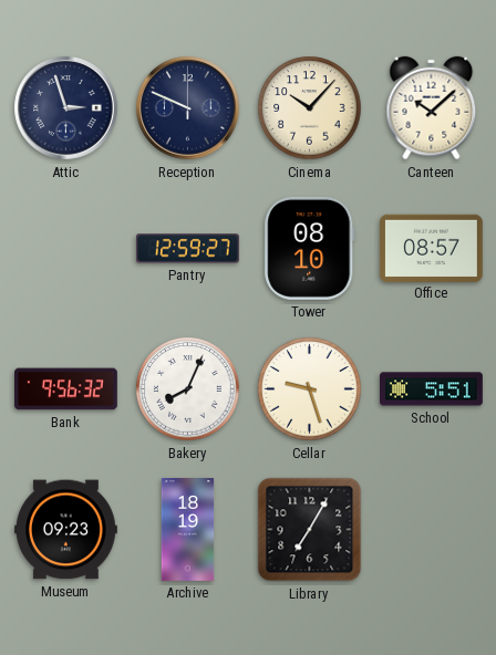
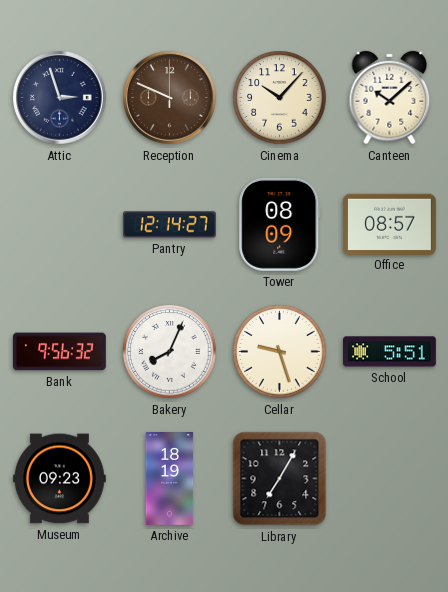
Reception dial: navy -> brown (170, 98)
Pantry: 12:59 -> 12:14 (169, 225)
Tower: 08:10 -> 08:09 (280, 224)
